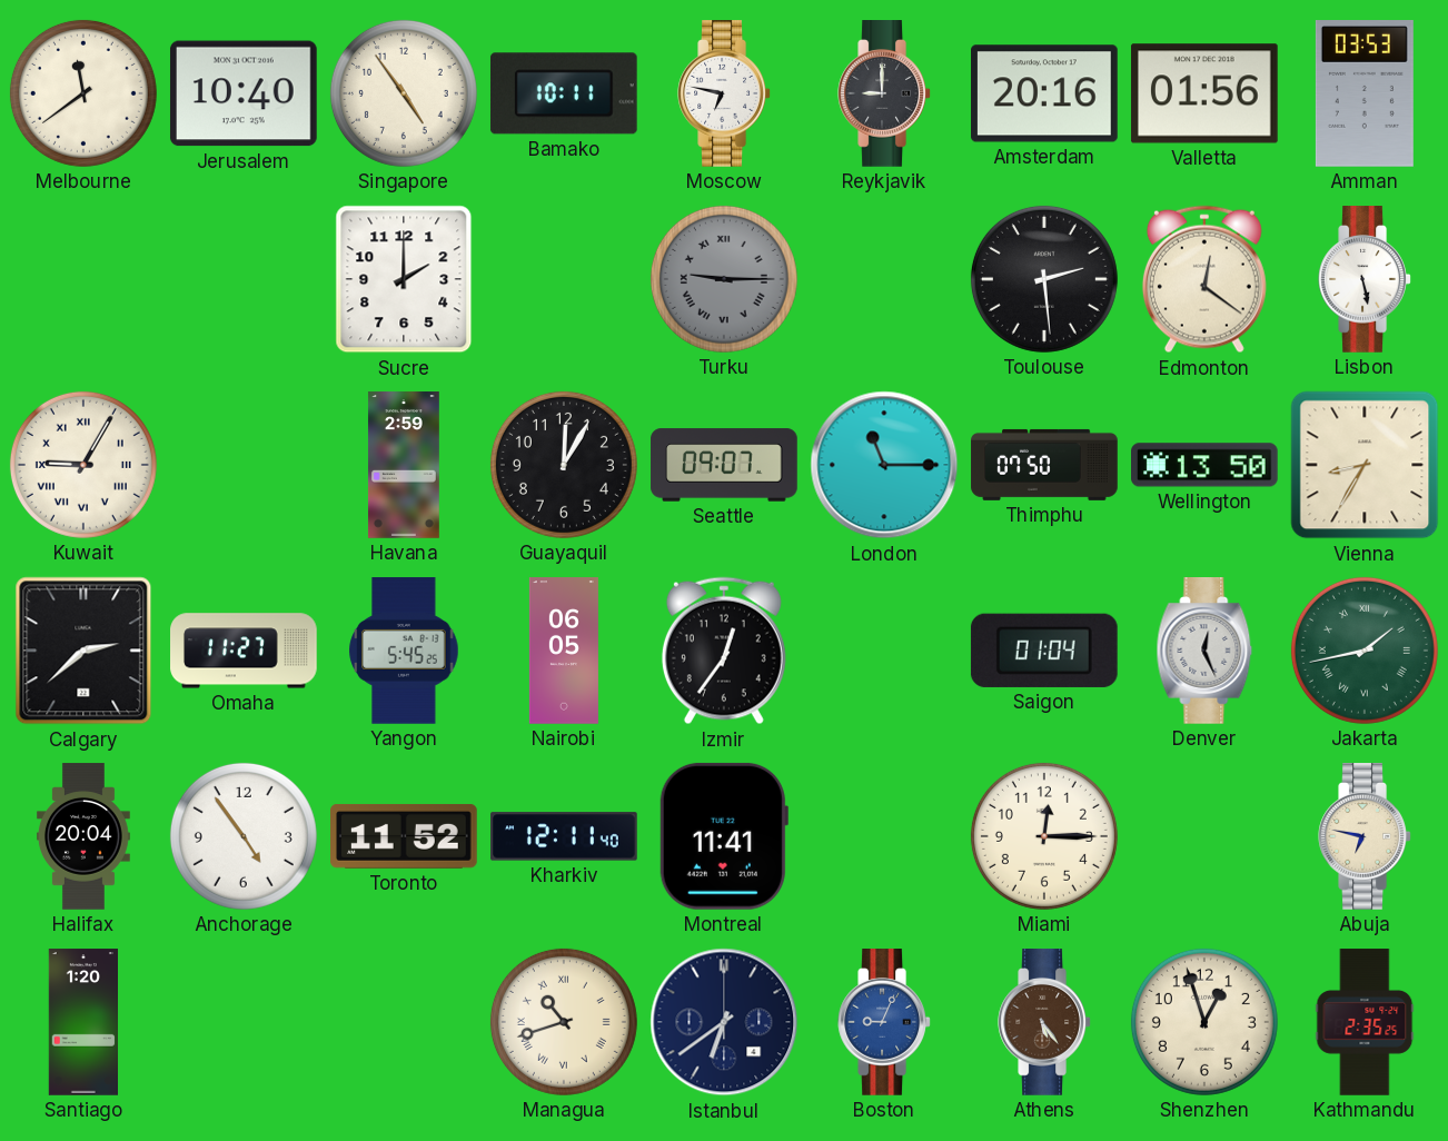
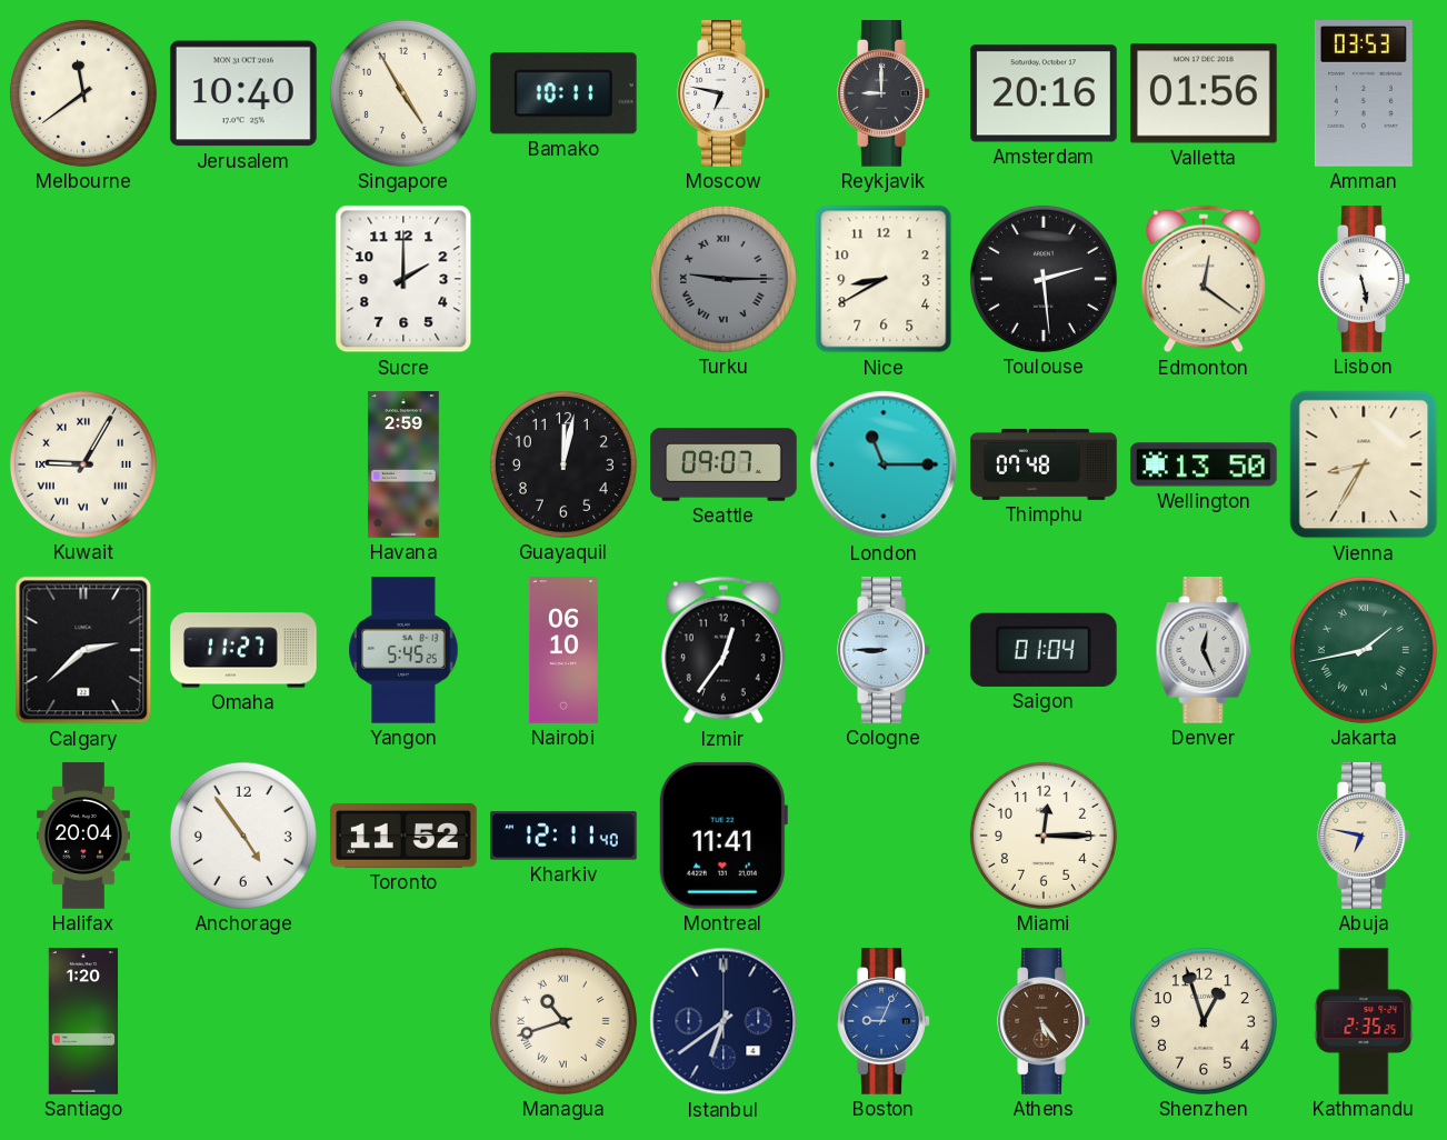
Singapore: 4:54 -> 4:55 (403, 93)
Nice: none -> 8:40 (884, 279)
Guayaquil: 12:05 -> 12:02 (563, 464)
Thimphu: 07:50 -> 07:48 (1044, 464)
Nairobi: 06:05 -> 06:10 (563, 650)
Cologne: none -> 8:45 (884, 650)
